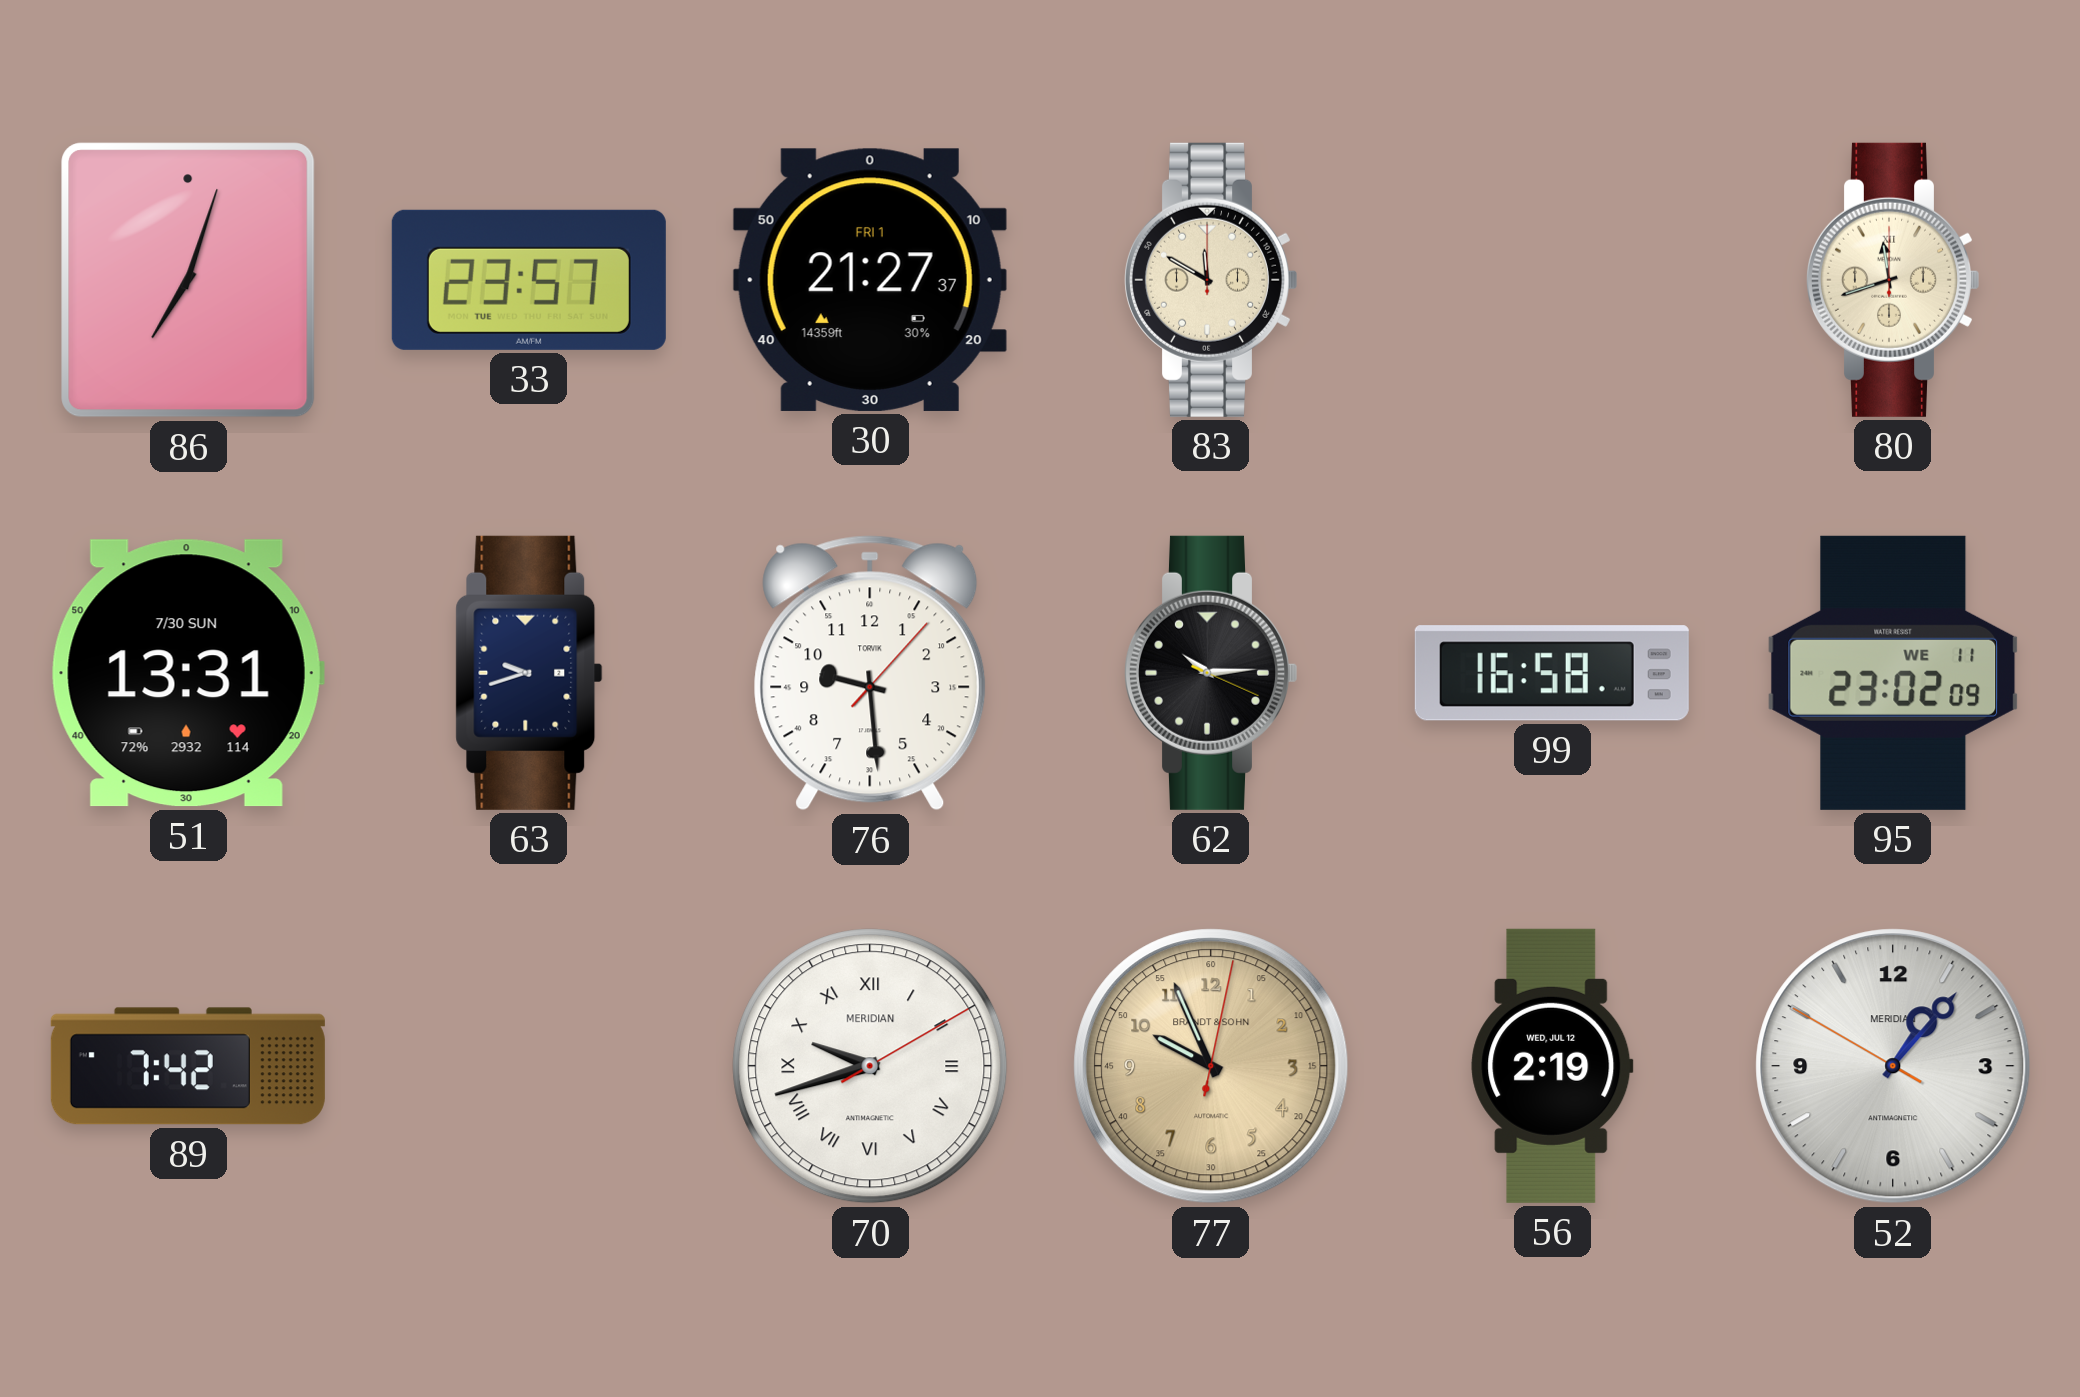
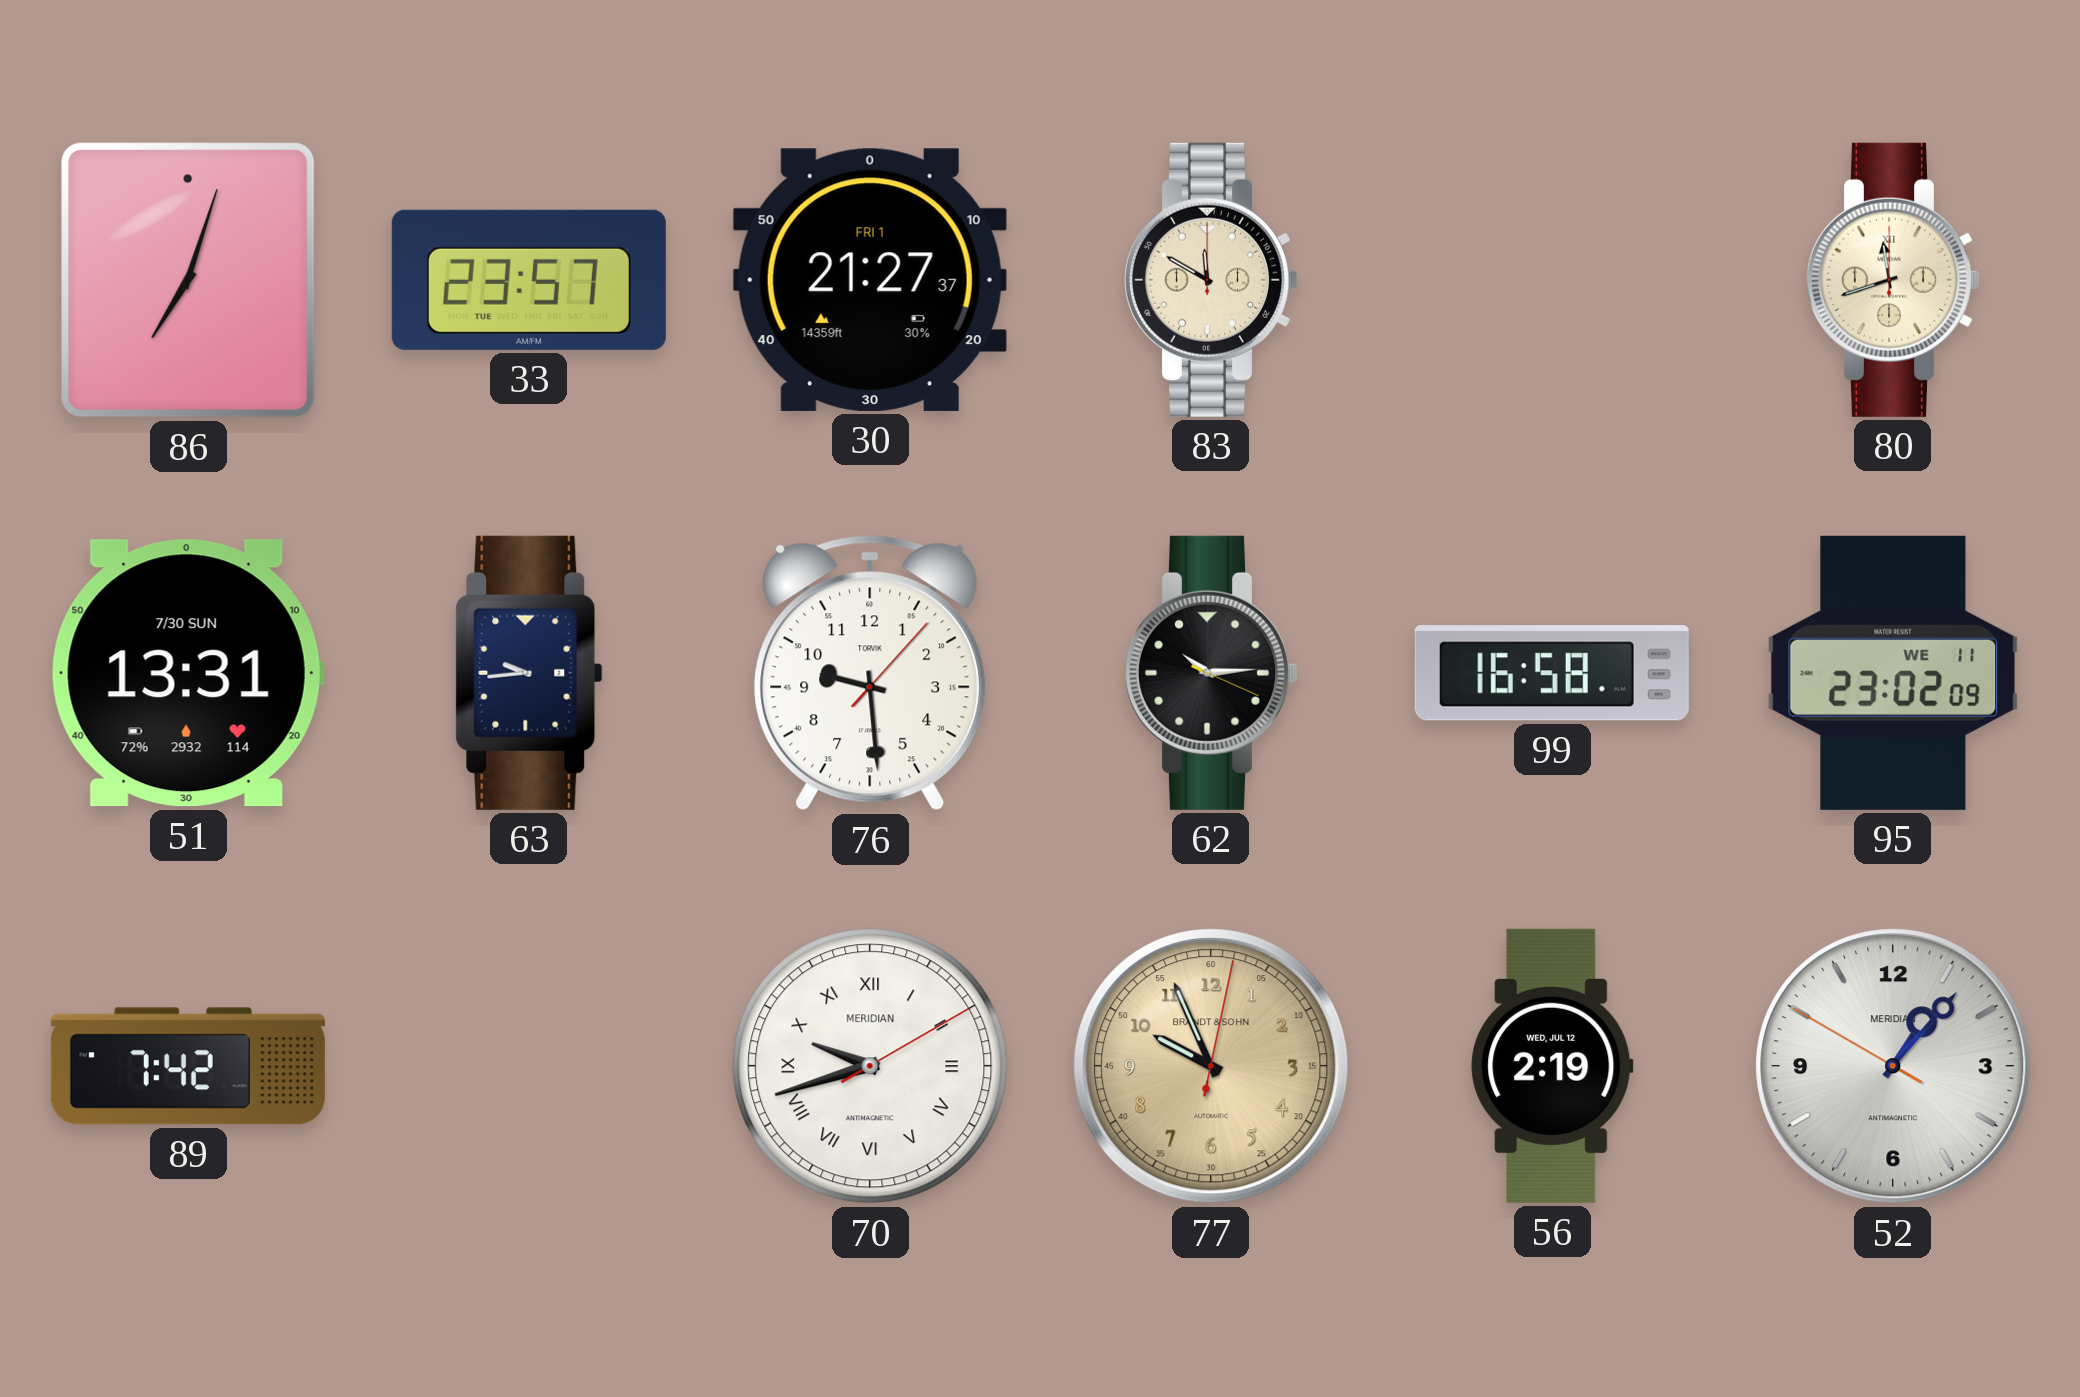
63: 9:42 -> 9:44 (529, 673)
